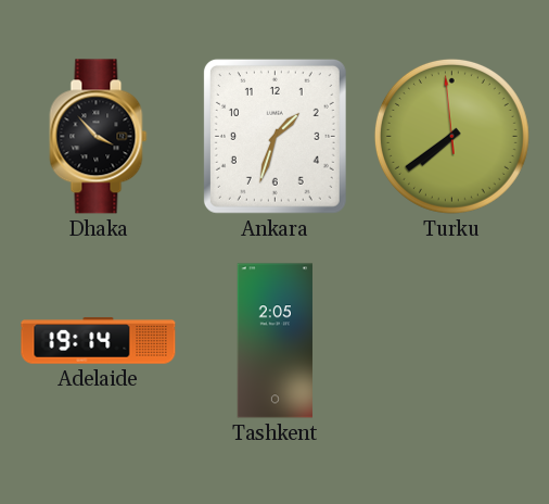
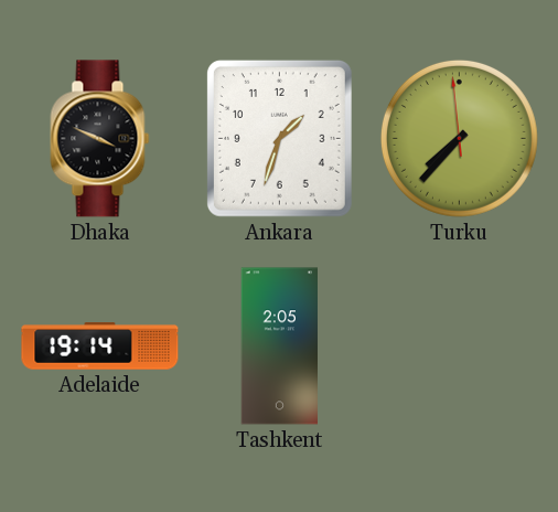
Dhaka: 3:53 -> 3:49 (100, 139)
Turku: 7:38 -> 7:36 (459, 138)
